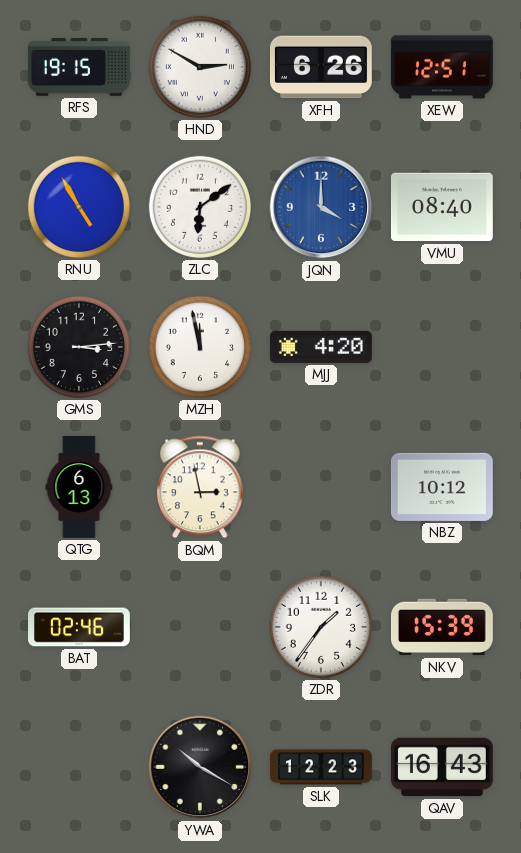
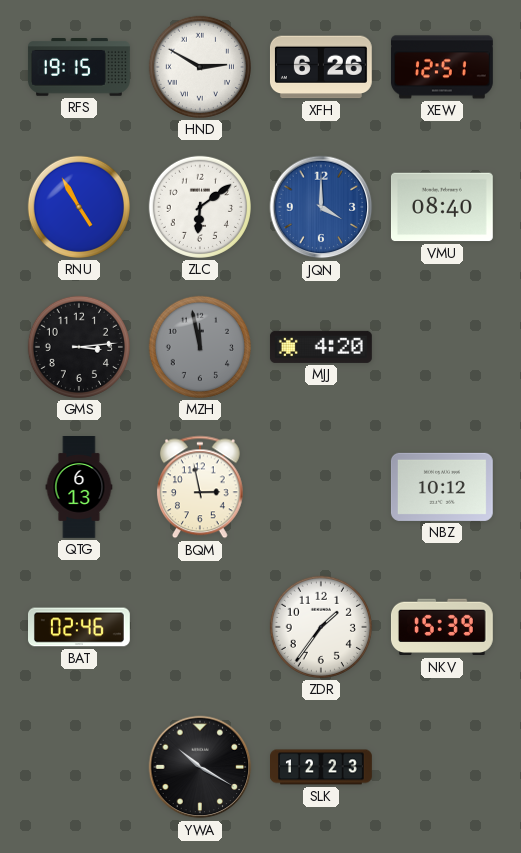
MZH dial: white -> grey (200, 347)
QAV: 16:43 -> none (442, 767)
